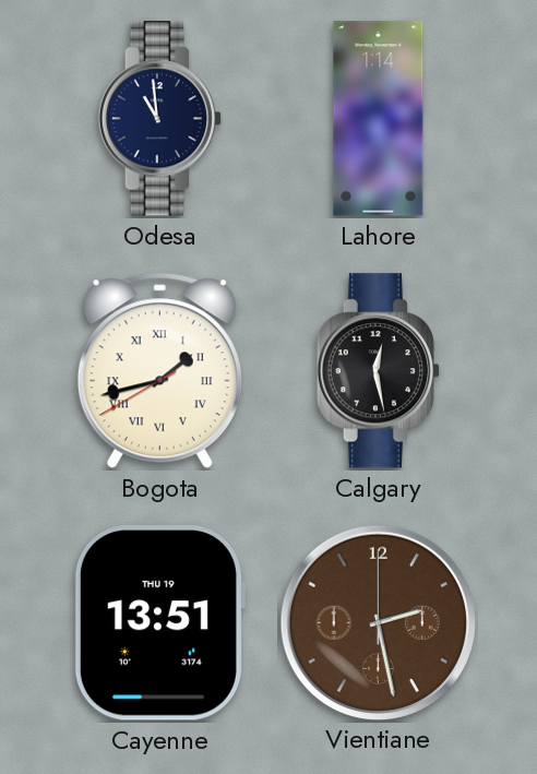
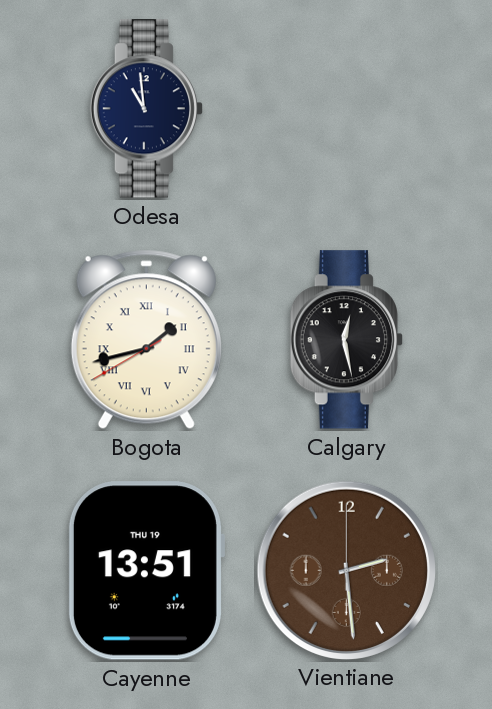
Lahore: 1:14 -> none (379, 119)
Vientiane: 2:28 -> 2:29 (346, 570)
